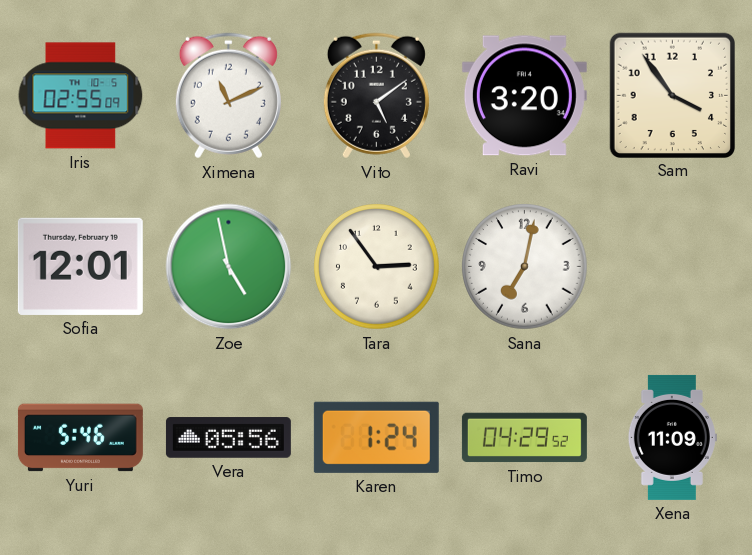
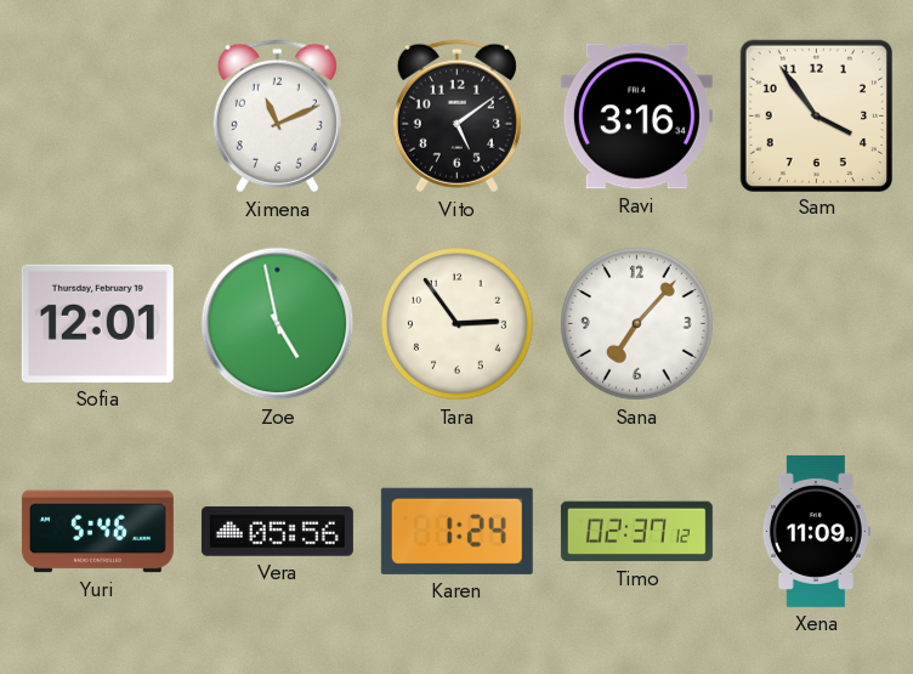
Iris: 02:55 -> none (81, 96)
Ravi: 3:20 -> 3:16 (636, 117)
Sana: 7:02 -> 7:07 (637, 324)
Timo: 04:29 -> 02:37 (636, 532)
